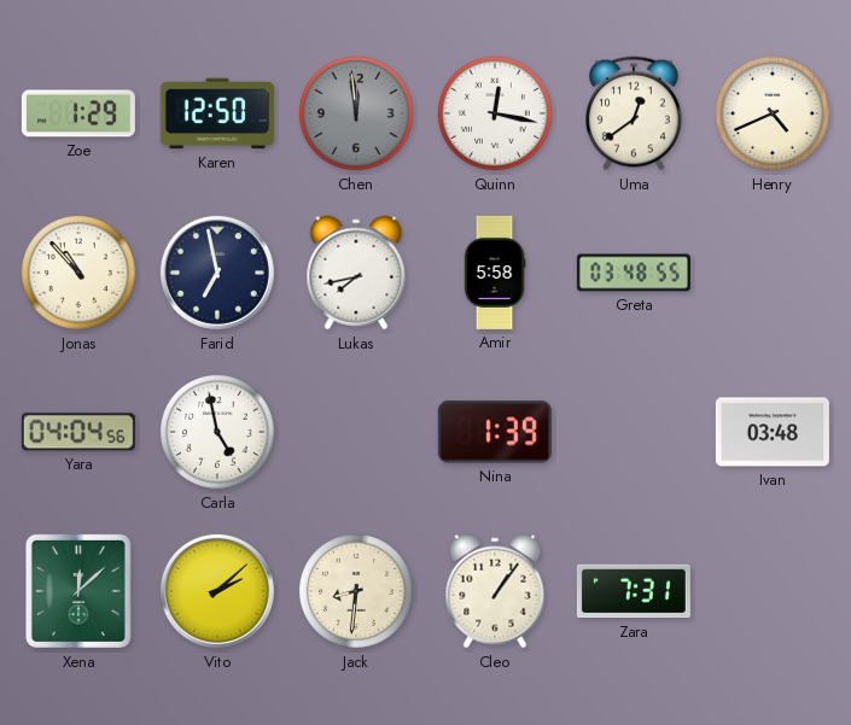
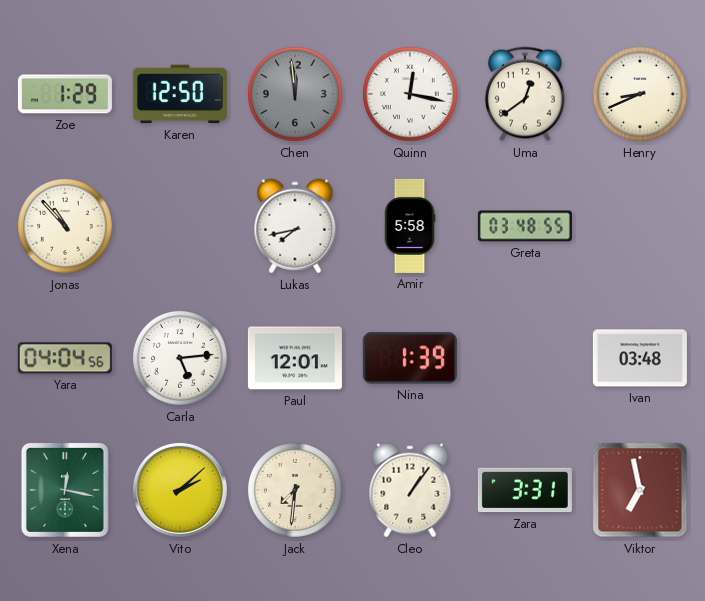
Henry: 4:41 -> 8:41 (641, 95)
Farid: 6:58 -> none (217, 273)
Carla: 4:58 -> 5:14 (181, 359)
Paul: none -> 12:01 (295, 358)
Xena: 12:08 -> 12:17 (65, 490)
Jack: 8:31 -> 7:31 (296, 491)
Zara: 7:31 -> 3:31 (525, 490)
Viktor: none -> 6:58 (640, 490)
